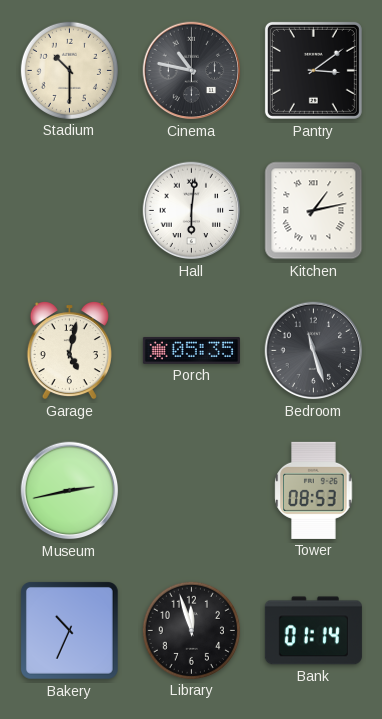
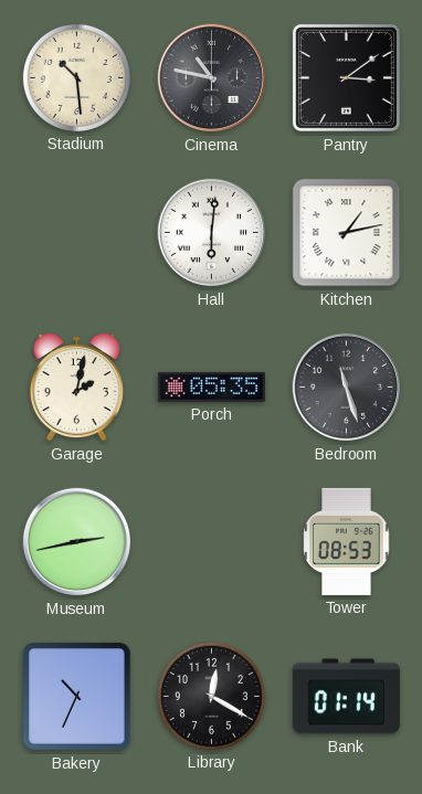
Stadium: 10:30 -> 10:29 (76, 77)
Garage: 5:02 -> 2:02 (76, 388)
Library: 11:57 -> 12:20 (211, 696)
